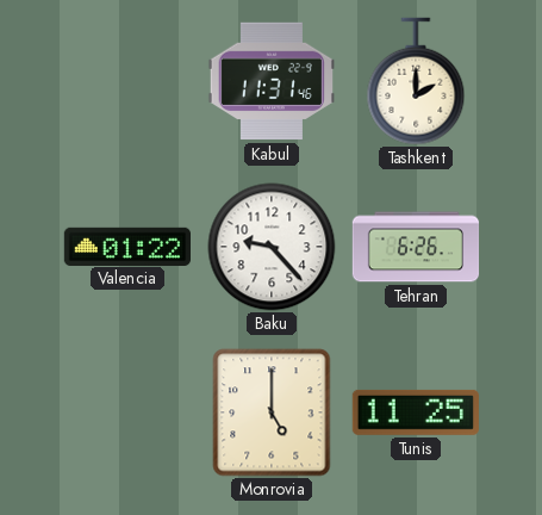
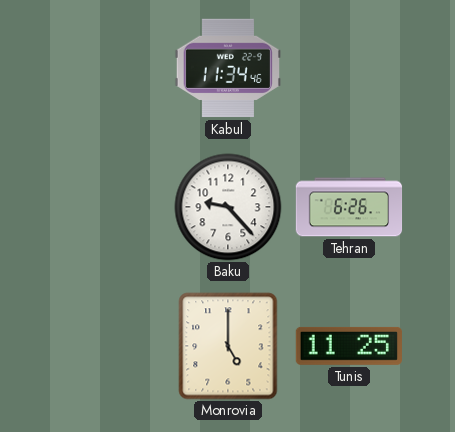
Kabul: 11:31 -> 11:34 (228, 68)
Tashkent: 2:00 -> none (416, 81)
Valencia: 01:22 -> none (126, 246)
